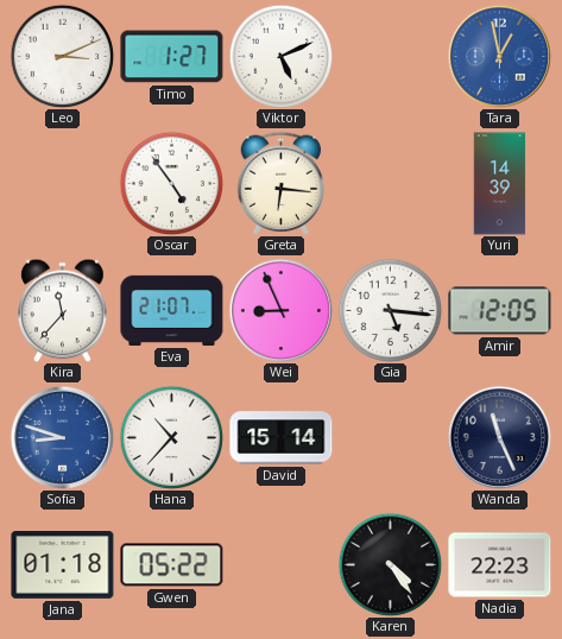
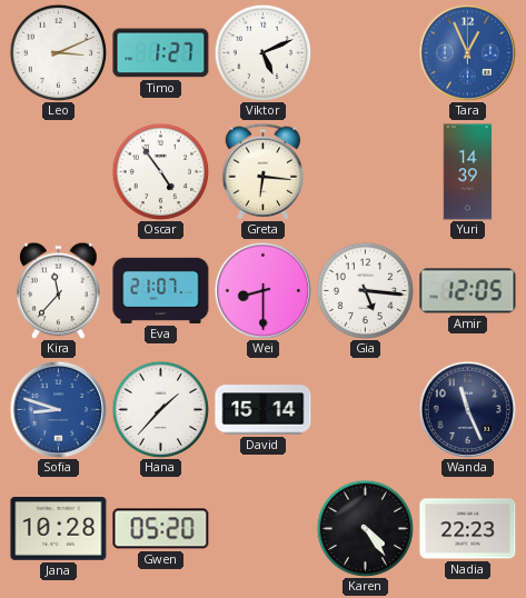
Tara: 12:58 -> 12:56 (467, 52)
Wei: 8:56 -> 8:30 (262, 290)
Hana: 10:37 -> 1:37 (160, 409)
Jana: 01:18 -> 10:28 (59, 529)
Gwen: 05:22 -> 05:20 (161, 529)
